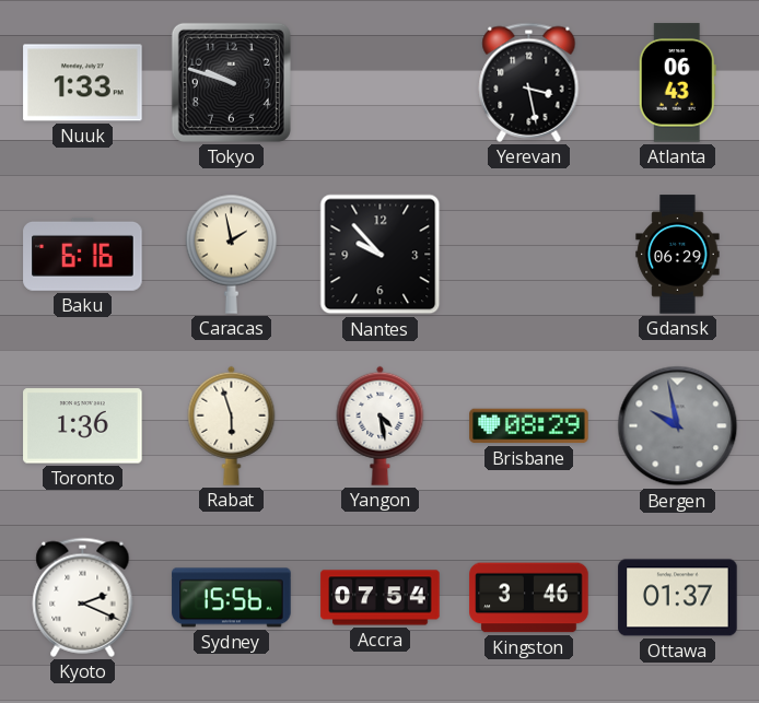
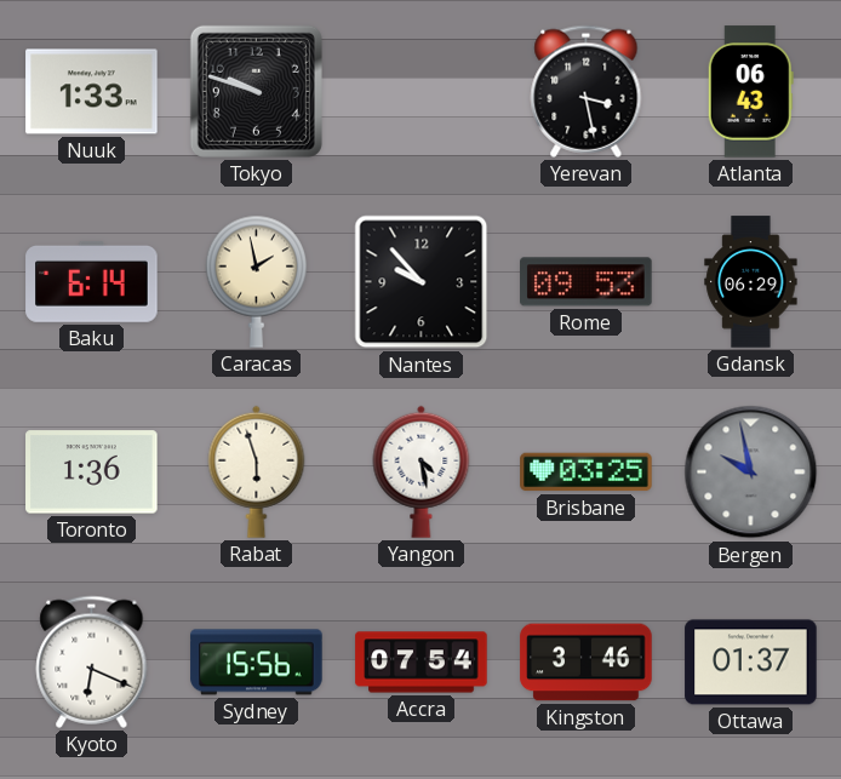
Baku: 6:16 -> 6:14 (92, 281)
Rome: none -> 09:53 (587, 282)
Brisbane: 08:29 -> 03:25 (587, 472)
Kyoto: 2:19 -> 6:19 (92, 661)
